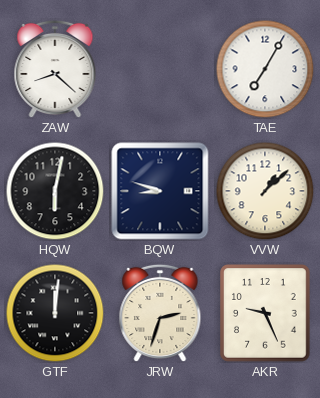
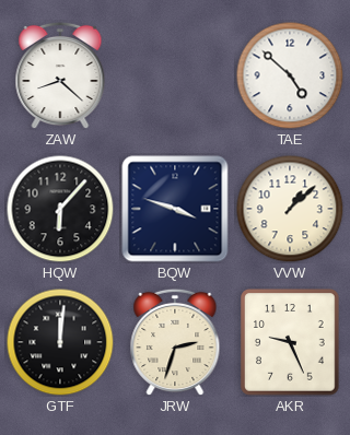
TAE: 7:05 -> 4:52 (290, 75)
HQW: 6:02 -> 6:07 (60, 209)
BQW: 8:48 -> 3:48 (175, 209)
